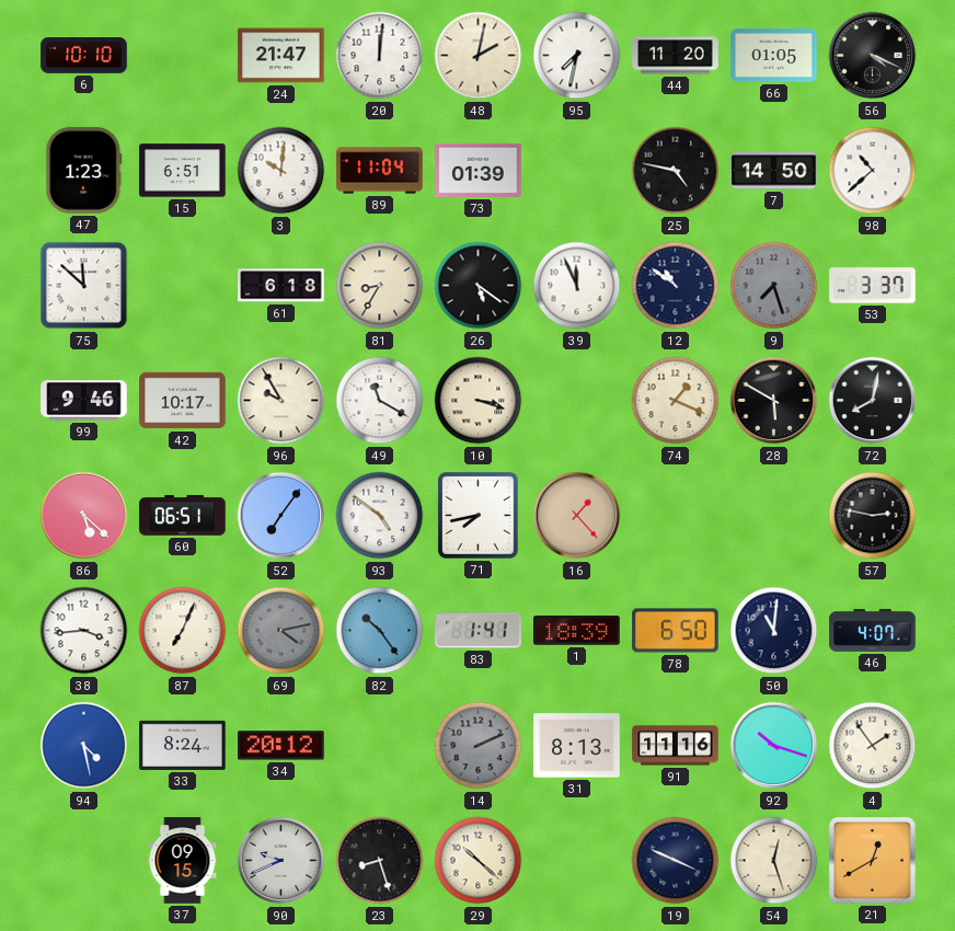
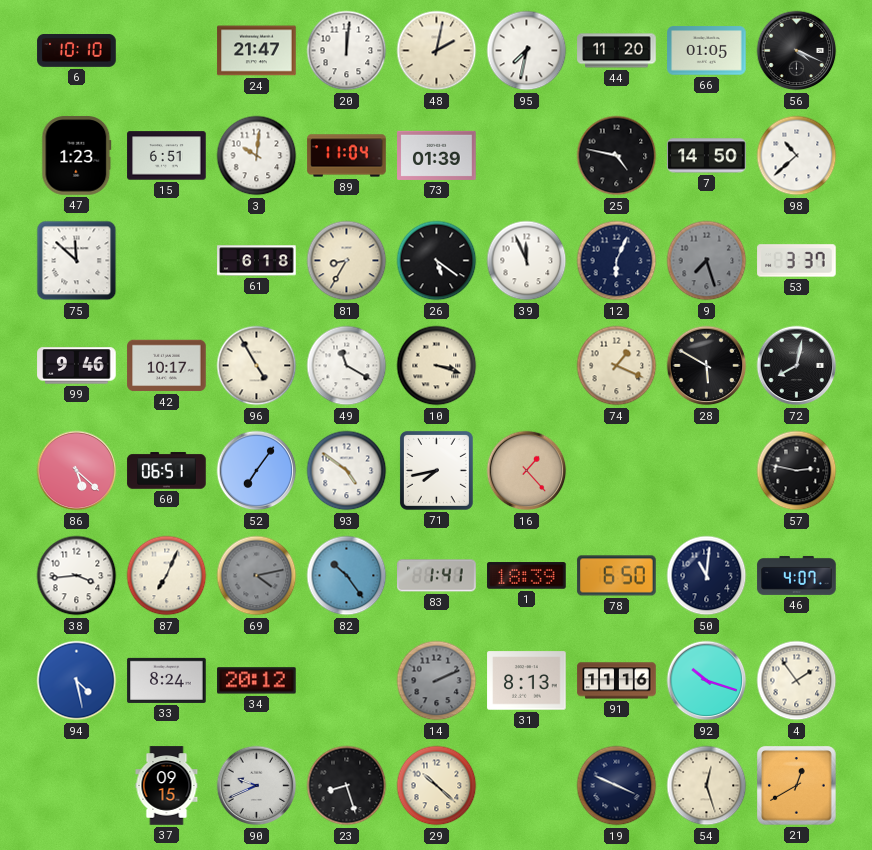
12: 10:51 -> 6:04 (617, 261)
96: 9:55 -> 4:55 (257, 366)
